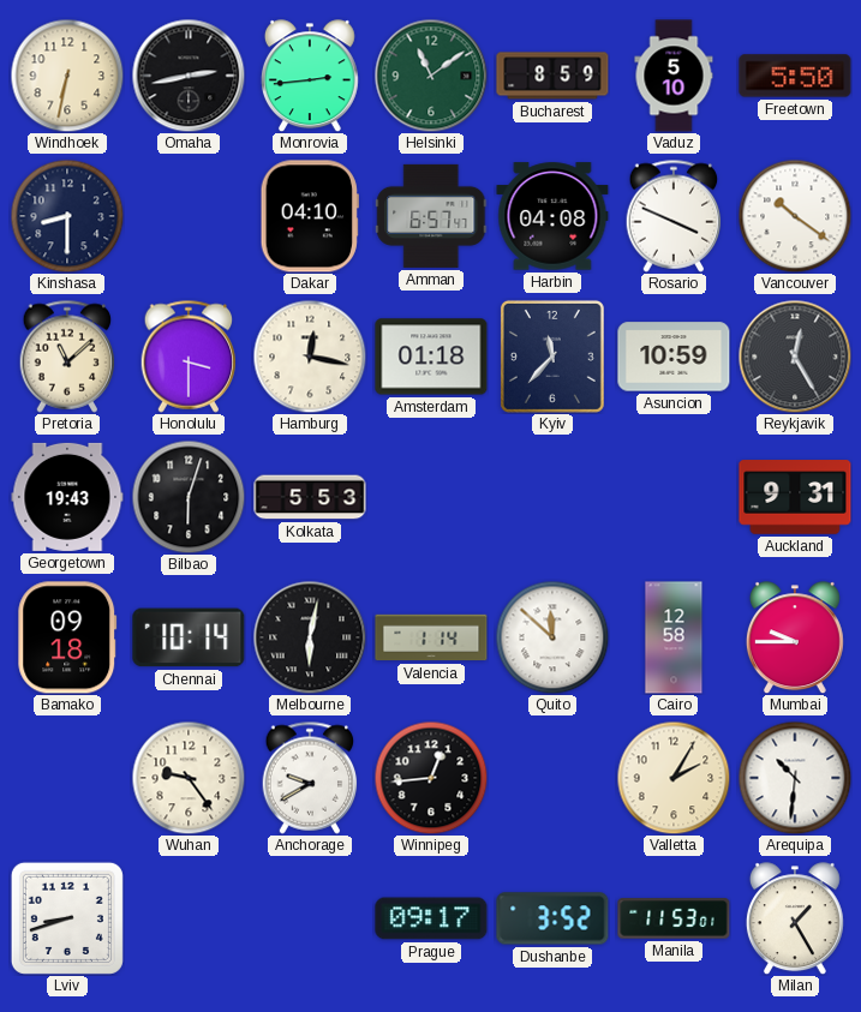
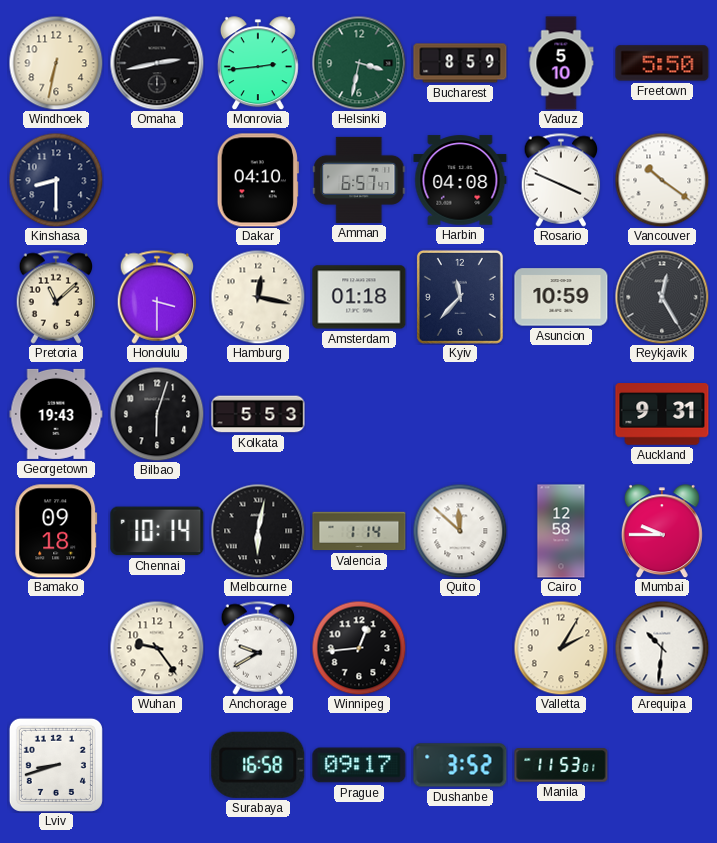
Helsinki: 11:09 -> 3:32 (359, 63)
Surabaya: none -> 16:58 (258, 765)
Milan: 1:25 -> none (795, 918)
